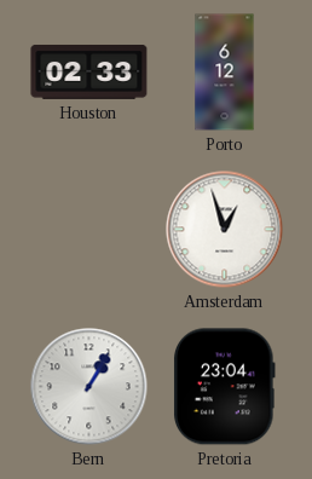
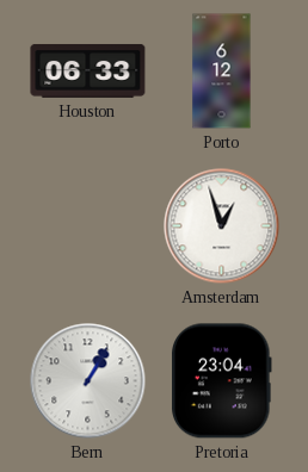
Houston: 02:33 -> 06:33 (88, 70)
